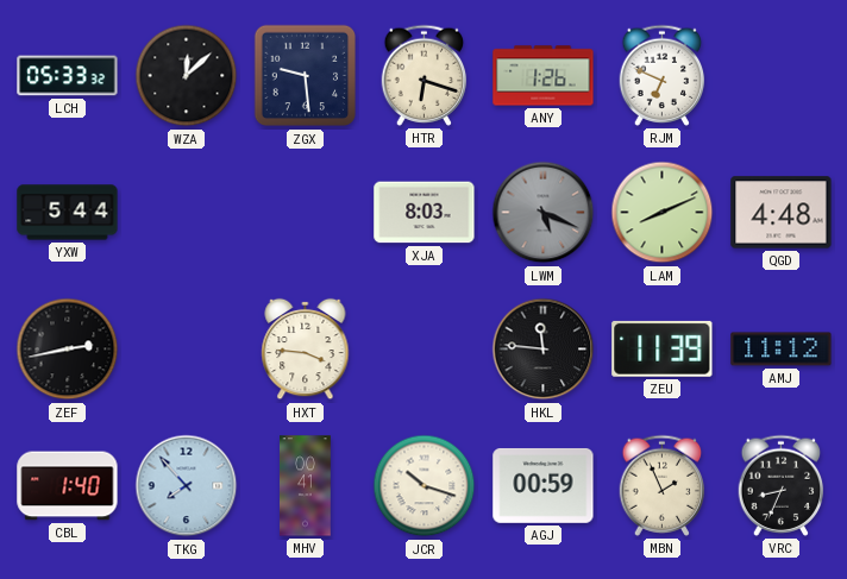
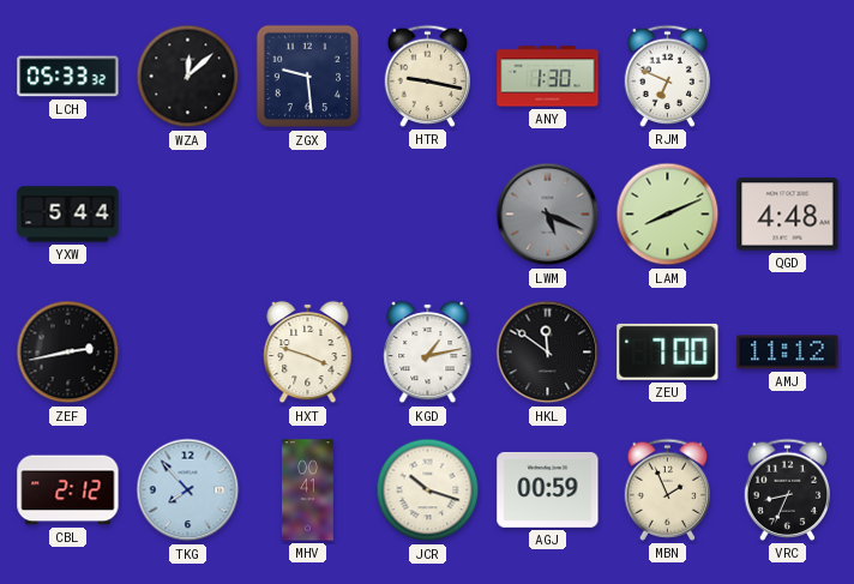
HTR: 6:18 -> 9:17 (428, 76)
ANY: 1:26 -> 1:30 (548, 77)
XJA: 8:03 -> none (425, 213)
HXT: 3:46 -> 3:48 (308, 353)
KGD: none -> 1:13 (428, 353)
HKL: 11:46 -> 11:51 (548, 353)
ZEU: 11:39 -> 7:00 (668, 351)
CBL: 1:40 -> 2:12 (68, 490)
